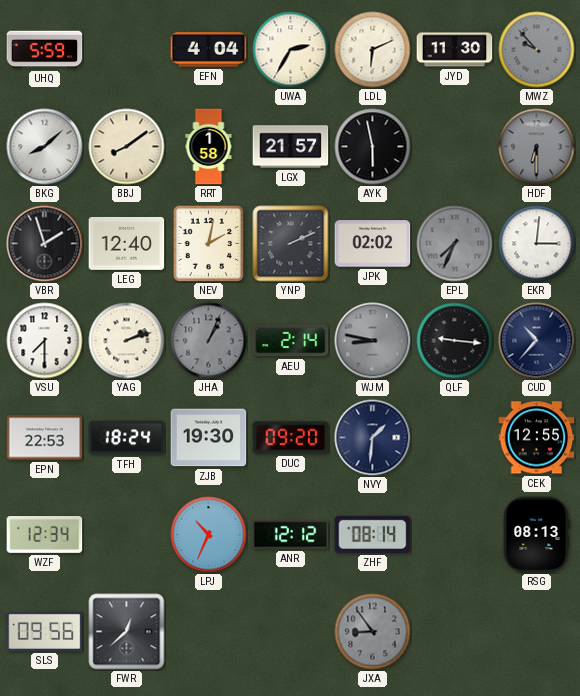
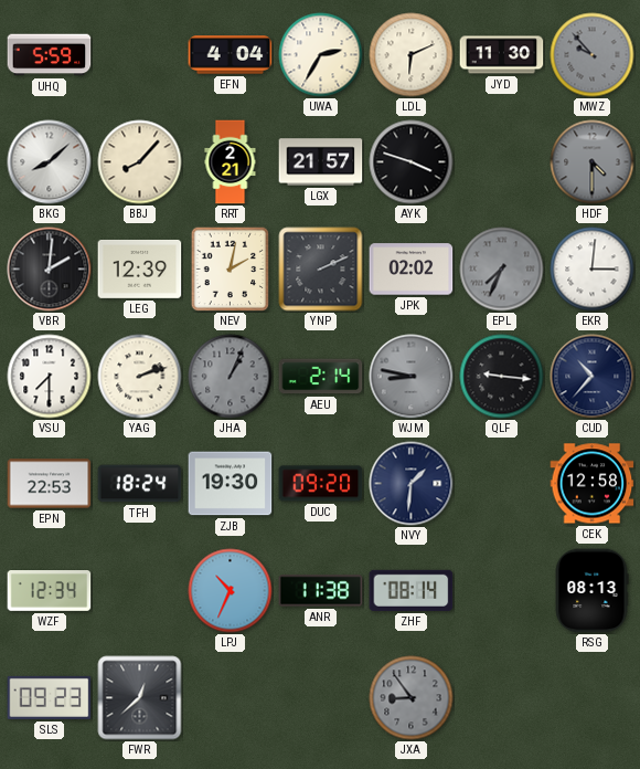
BBJ: 8:09 -> 8:07 (140, 162)
RRT: 1:58 -> 2:21 (231, 162)
AYK: 5:58 -> 3:48 (412, 162)
HDF: 6:30 -> 4:30 (593, 162)
VBR: 1:57 -> 2:01 (50, 270)
LEG: 12:40 -> 12:39 (140, 268)
CEK: 12:55 -> 12:58 (593, 484)
ANR: 12:12 -> 11:38 (321, 591)
SLS: 09:56 -> 09:23 (50, 697)
